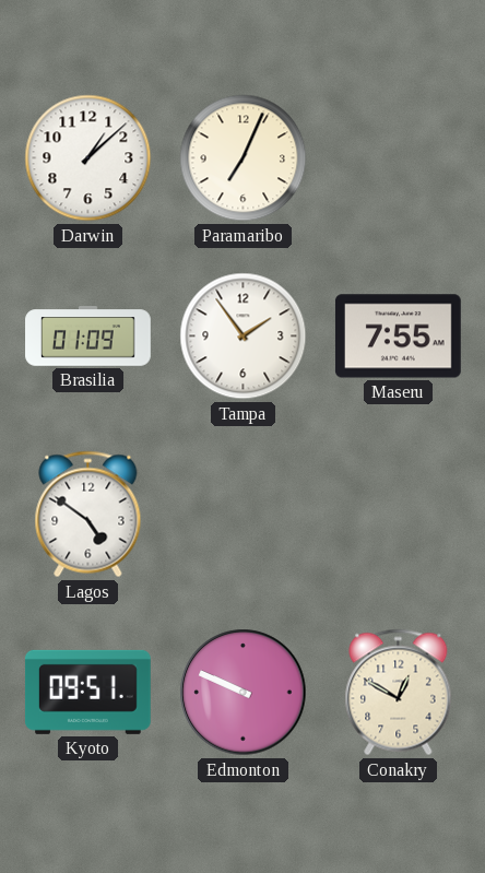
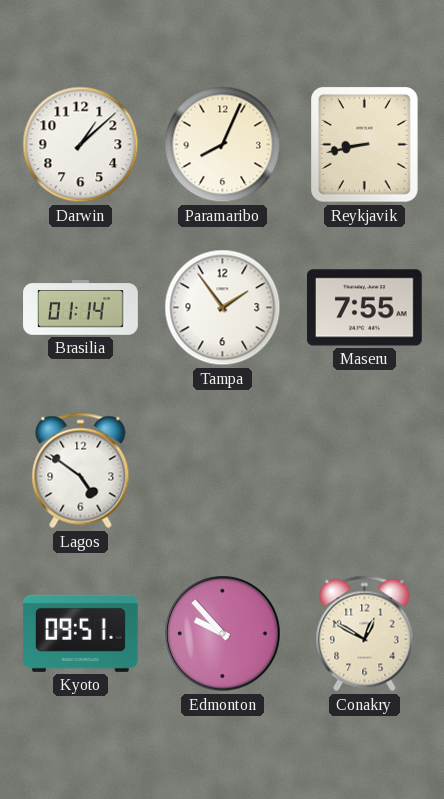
Paramaribo: 7:04 -> 8:04 (223, 145)
Reykjavik: none -> 8:43 (365, 145)
Brasilia: 01:09 -> 01:14 (81, 308)
Edmonton: 9:49 -> 9:53 (223, 634)
